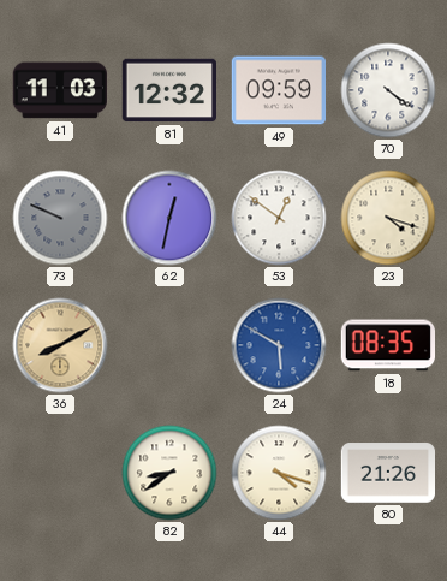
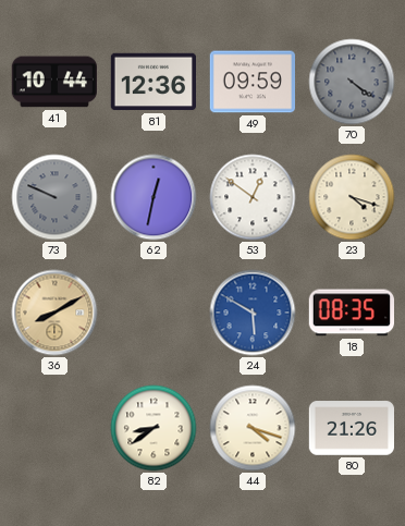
41: 11:03 -> 10:44 (53, 82)
81: 12:32 -> 12:36 (154, 82)
70 dial: white -> grey (352, 82)
